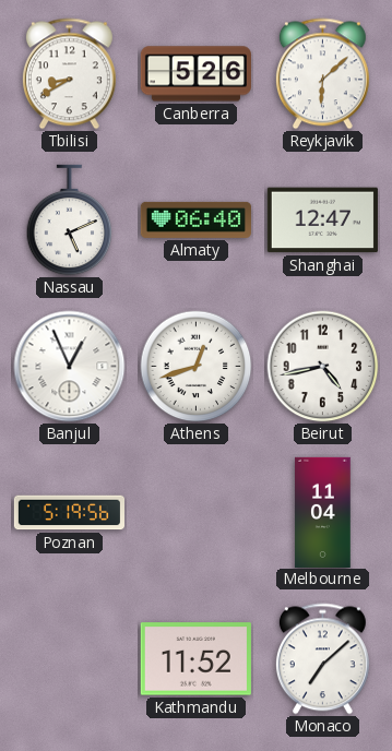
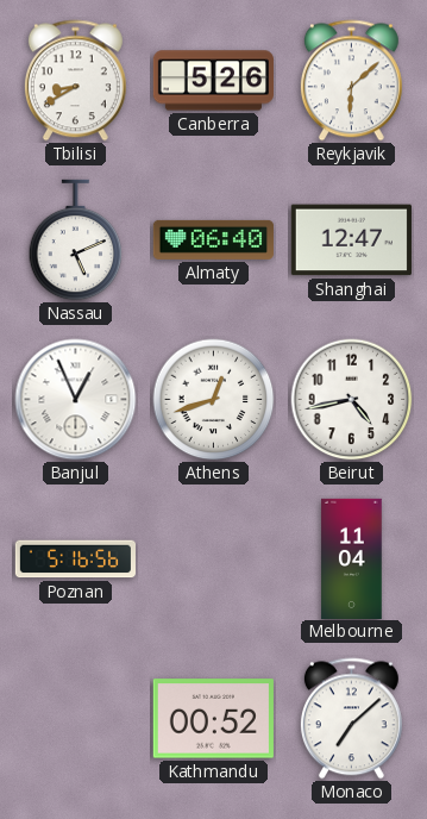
Poznan: 5:19 -> 5:16 (75, 559)
Kathmandu: 11:52 -> 00:52 (213, 719)
